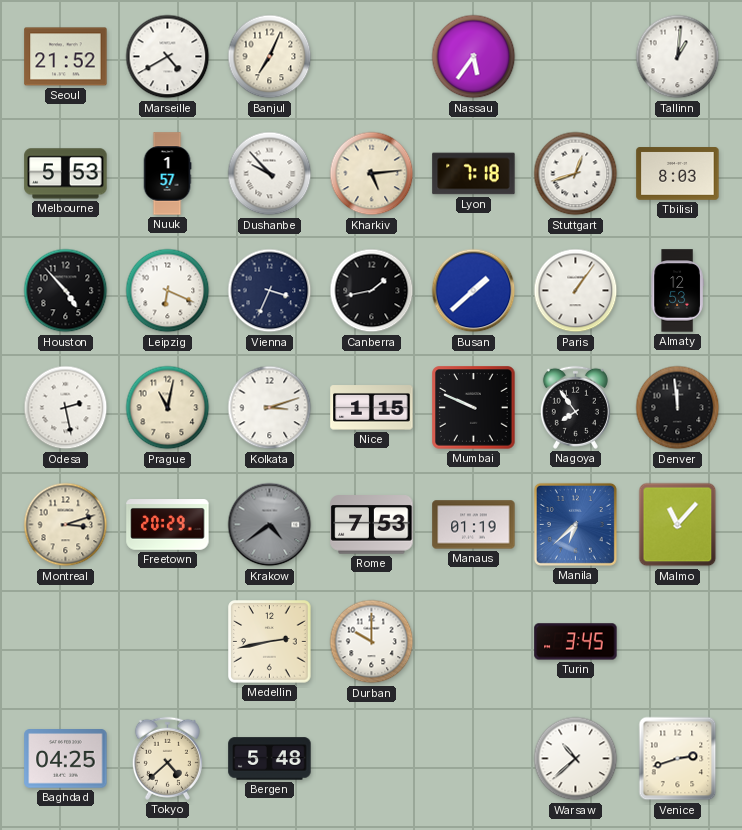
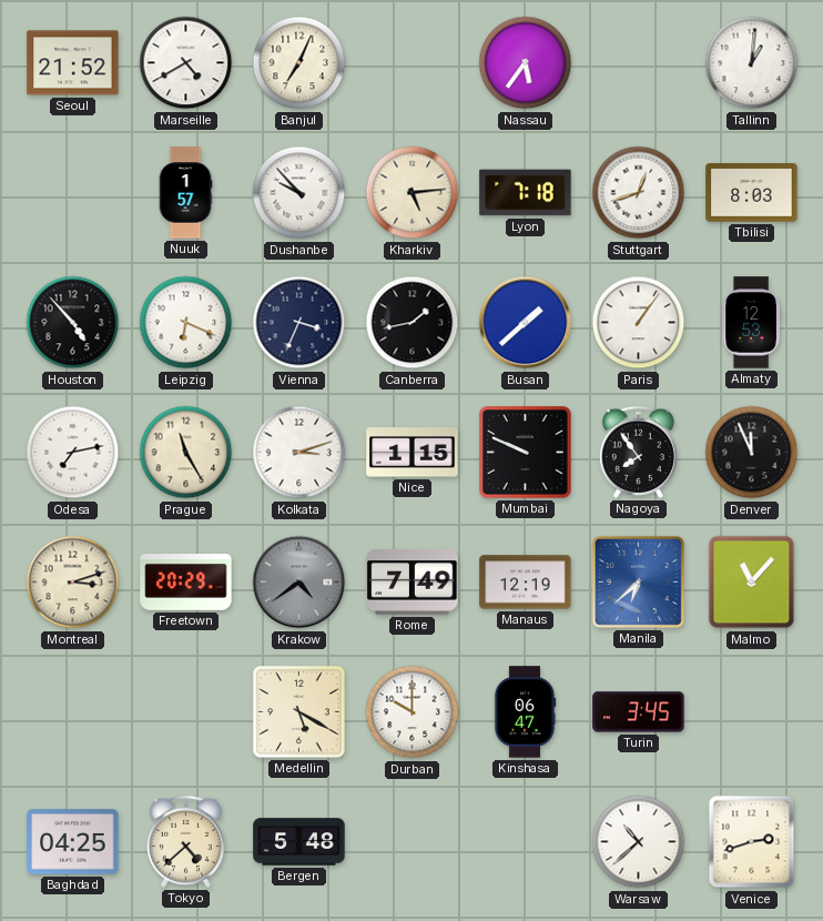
Melbourne: 5:53 -> none (66, 174)
Odesa: 2:28 -> 7:13 (73, 453)
Prague: 11:02 -> 11:25 (186, 453)
Denver: 11:59 -> 11:56 (752, 453)
Rome: 7:53 -> 7:49 (413, 583)
Manaus: 01:19 -> 12:19 (526, 583)
Medellin: 2:43 -> 5:20 (299, 712)
Kinshasa: none -> 06:47 (525, 712)
